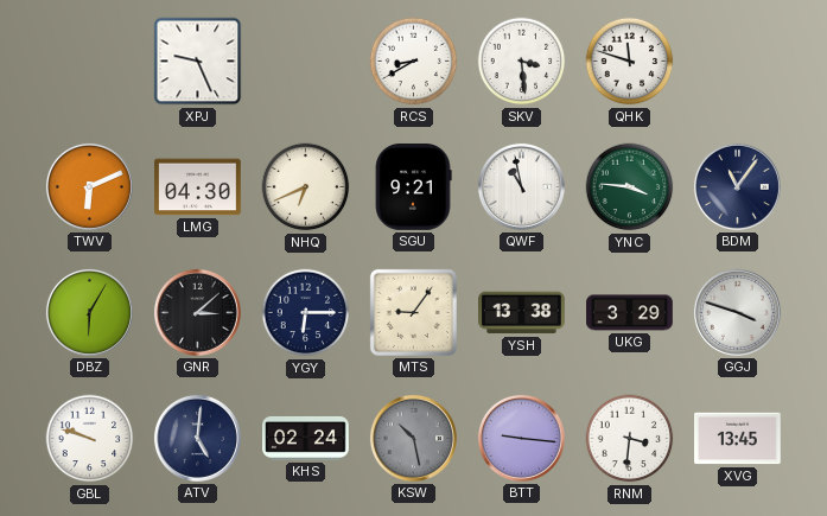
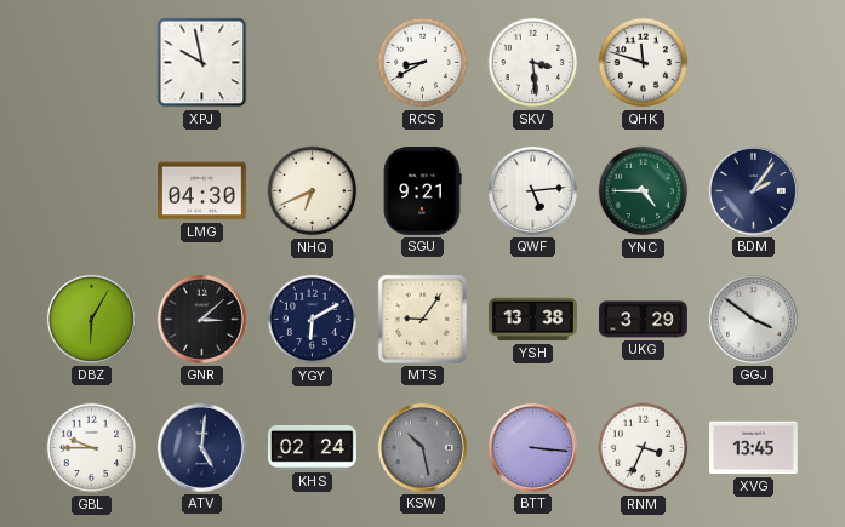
XPJ: 9:26 -> 9:58 (202, 63)
TWV: 6:11 -> none (89, 186)
QWF: 10:58 -> 5:14 (532, 190)
YNC: 3:46 -> 4:45 (644, 191)
BDM: 11:06 -> 2:06 (753, 190)
YGY: 6:15 -> 6:10 (313, 320)
GGJ: 3:48 -> 3:51 (753, 319)
GBL: 9:48 -> 9:45 (92, 448)
BTT: 9:16 -> 3:16 (532, 447)
RNM: 3:31 -> 3:34 (644, 448)
